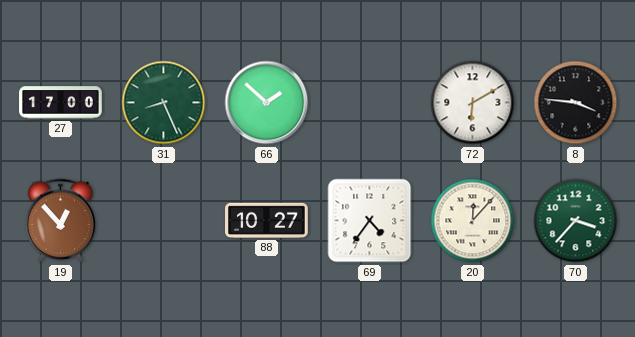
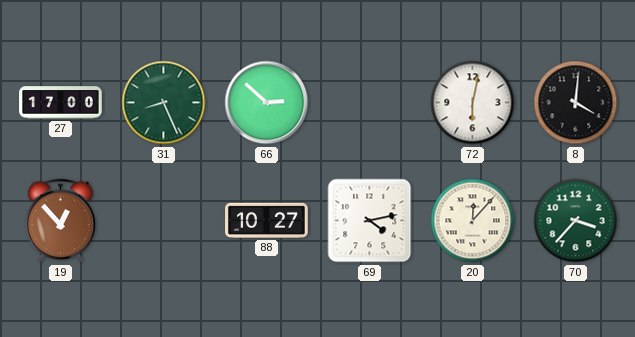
66: 1:52 -> 2:52 (267, 103)
72: 6:10 -> 6:02 (473, 103)
8: 3:46 -> 4:01 (576, 103)
69: 4:36 -> 4:13 (370, 221)
